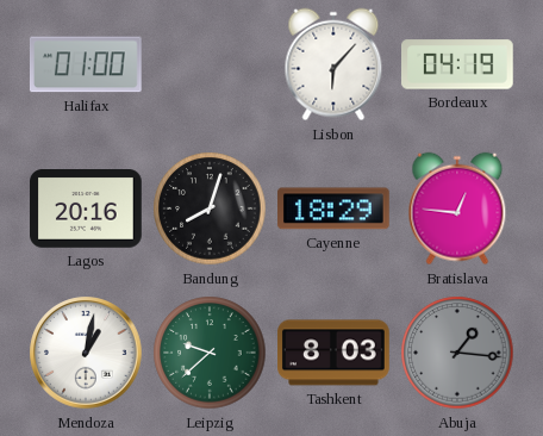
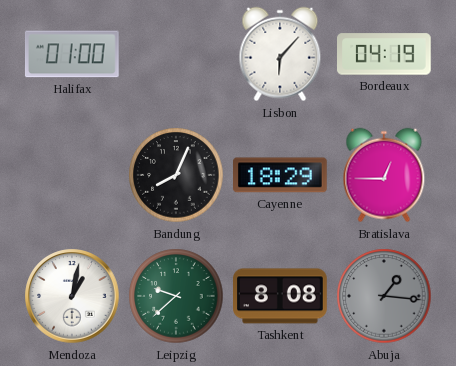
Lagos: 20:16 -> none (87, 210)
Bandung: 8:03 -> 8:04 (176, 175)
Bratislava: 12:46 -> 12:45 (384, 175)
Tashkent: 8:03 -> 8:08 (281, 296)
